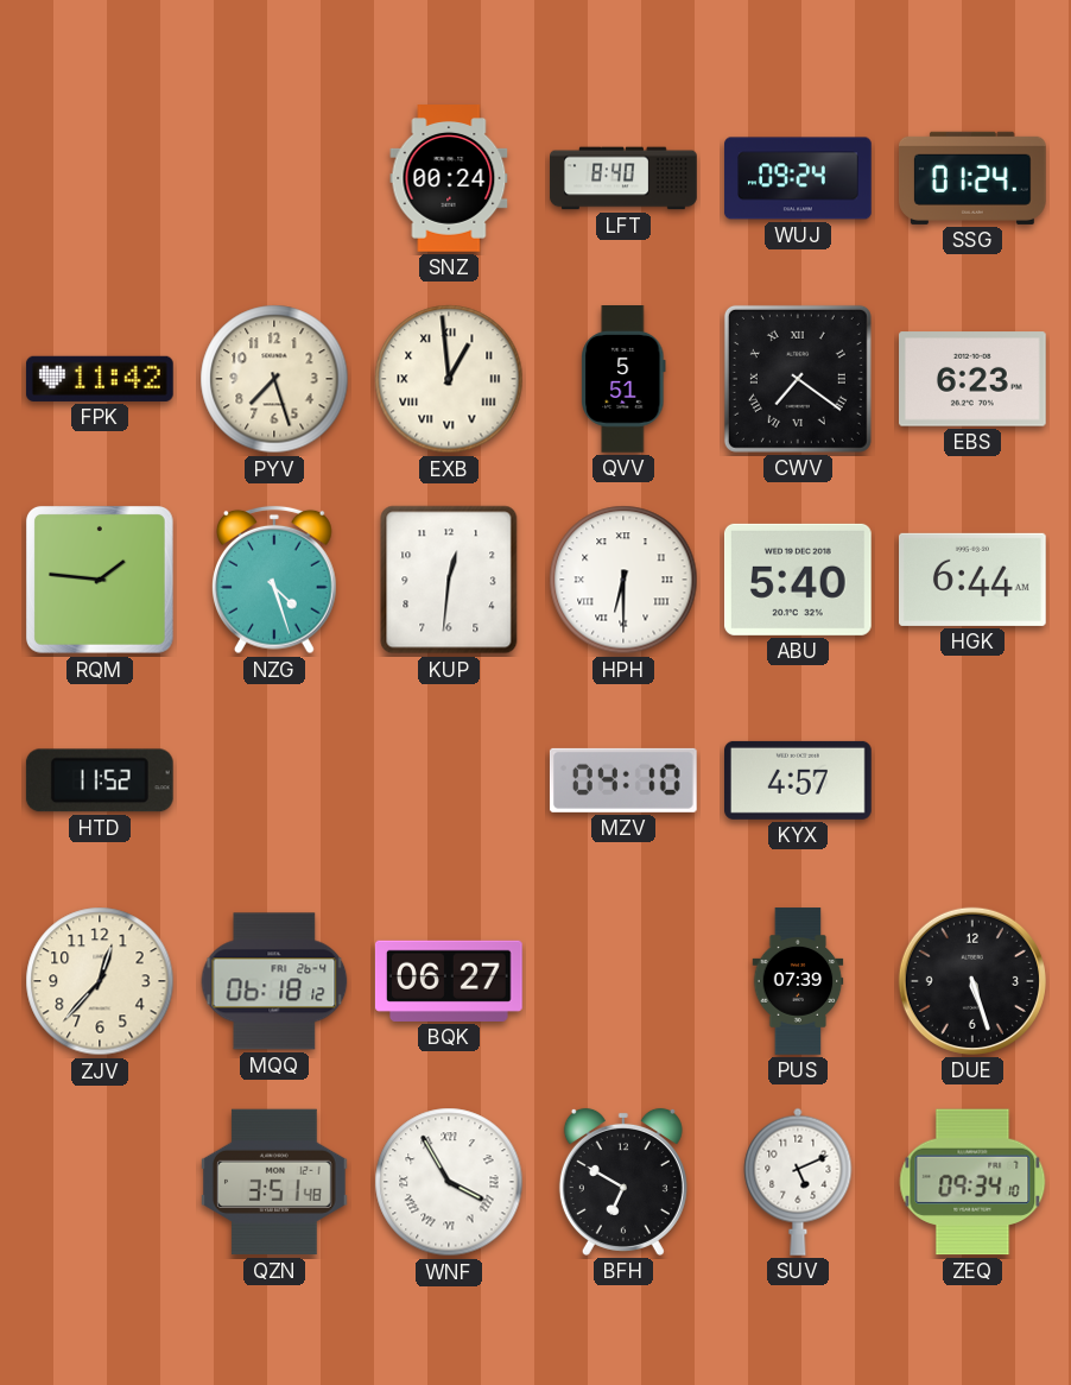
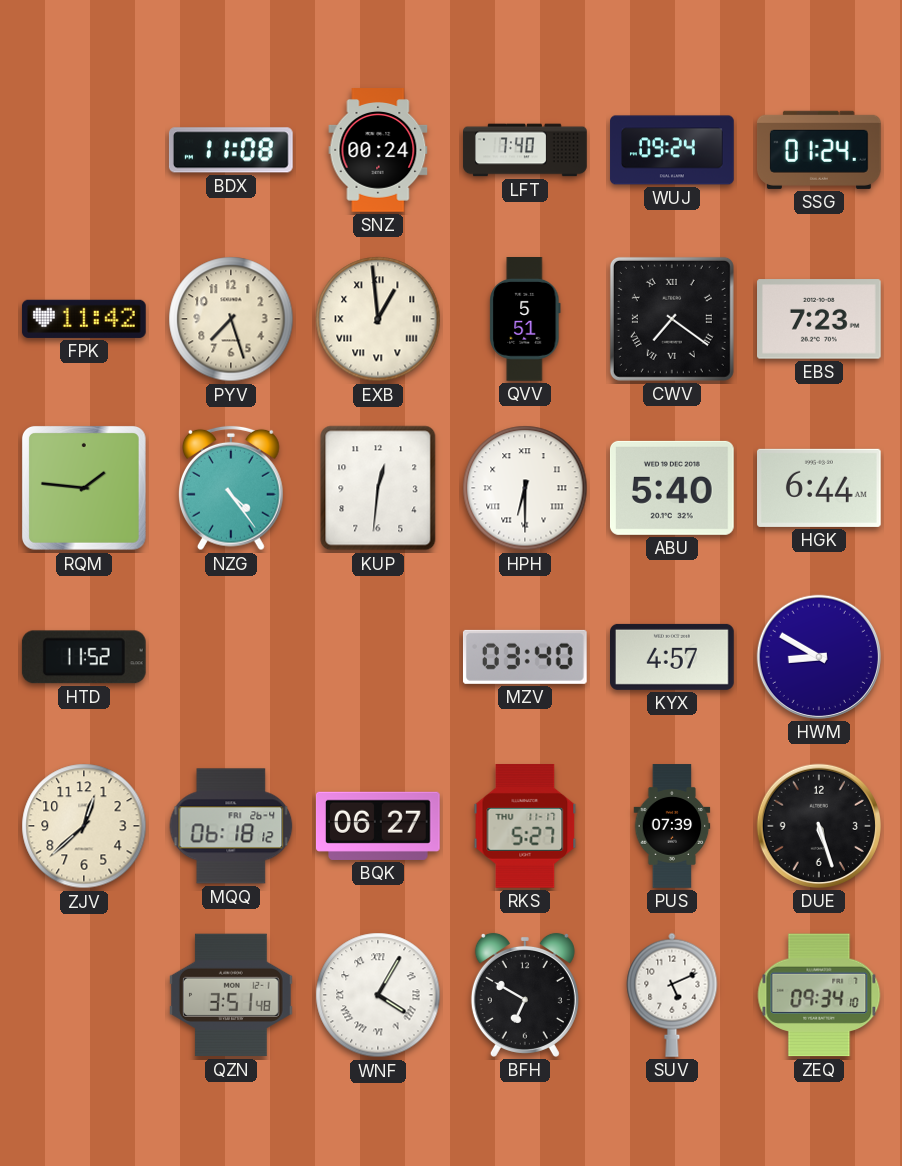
BDX: none -> 11:08 (231, 150)
LFT: 8:40 -> 7:40 (525, 150)
EBS: 6:23 -> 7:23 (820, 319)
NZG: 4:27 -> 4:24 (231, 488)
MZV: 04:10 -> 03:40 (525, 657)
HWM: none -> 8:50 (819, 657)
ZJV: 12:37 -> 12:38 (84, 826)
RKS: none -> 5:27 (525, 827)
WNF: 3:55 -> 4:05 (378, 995)
